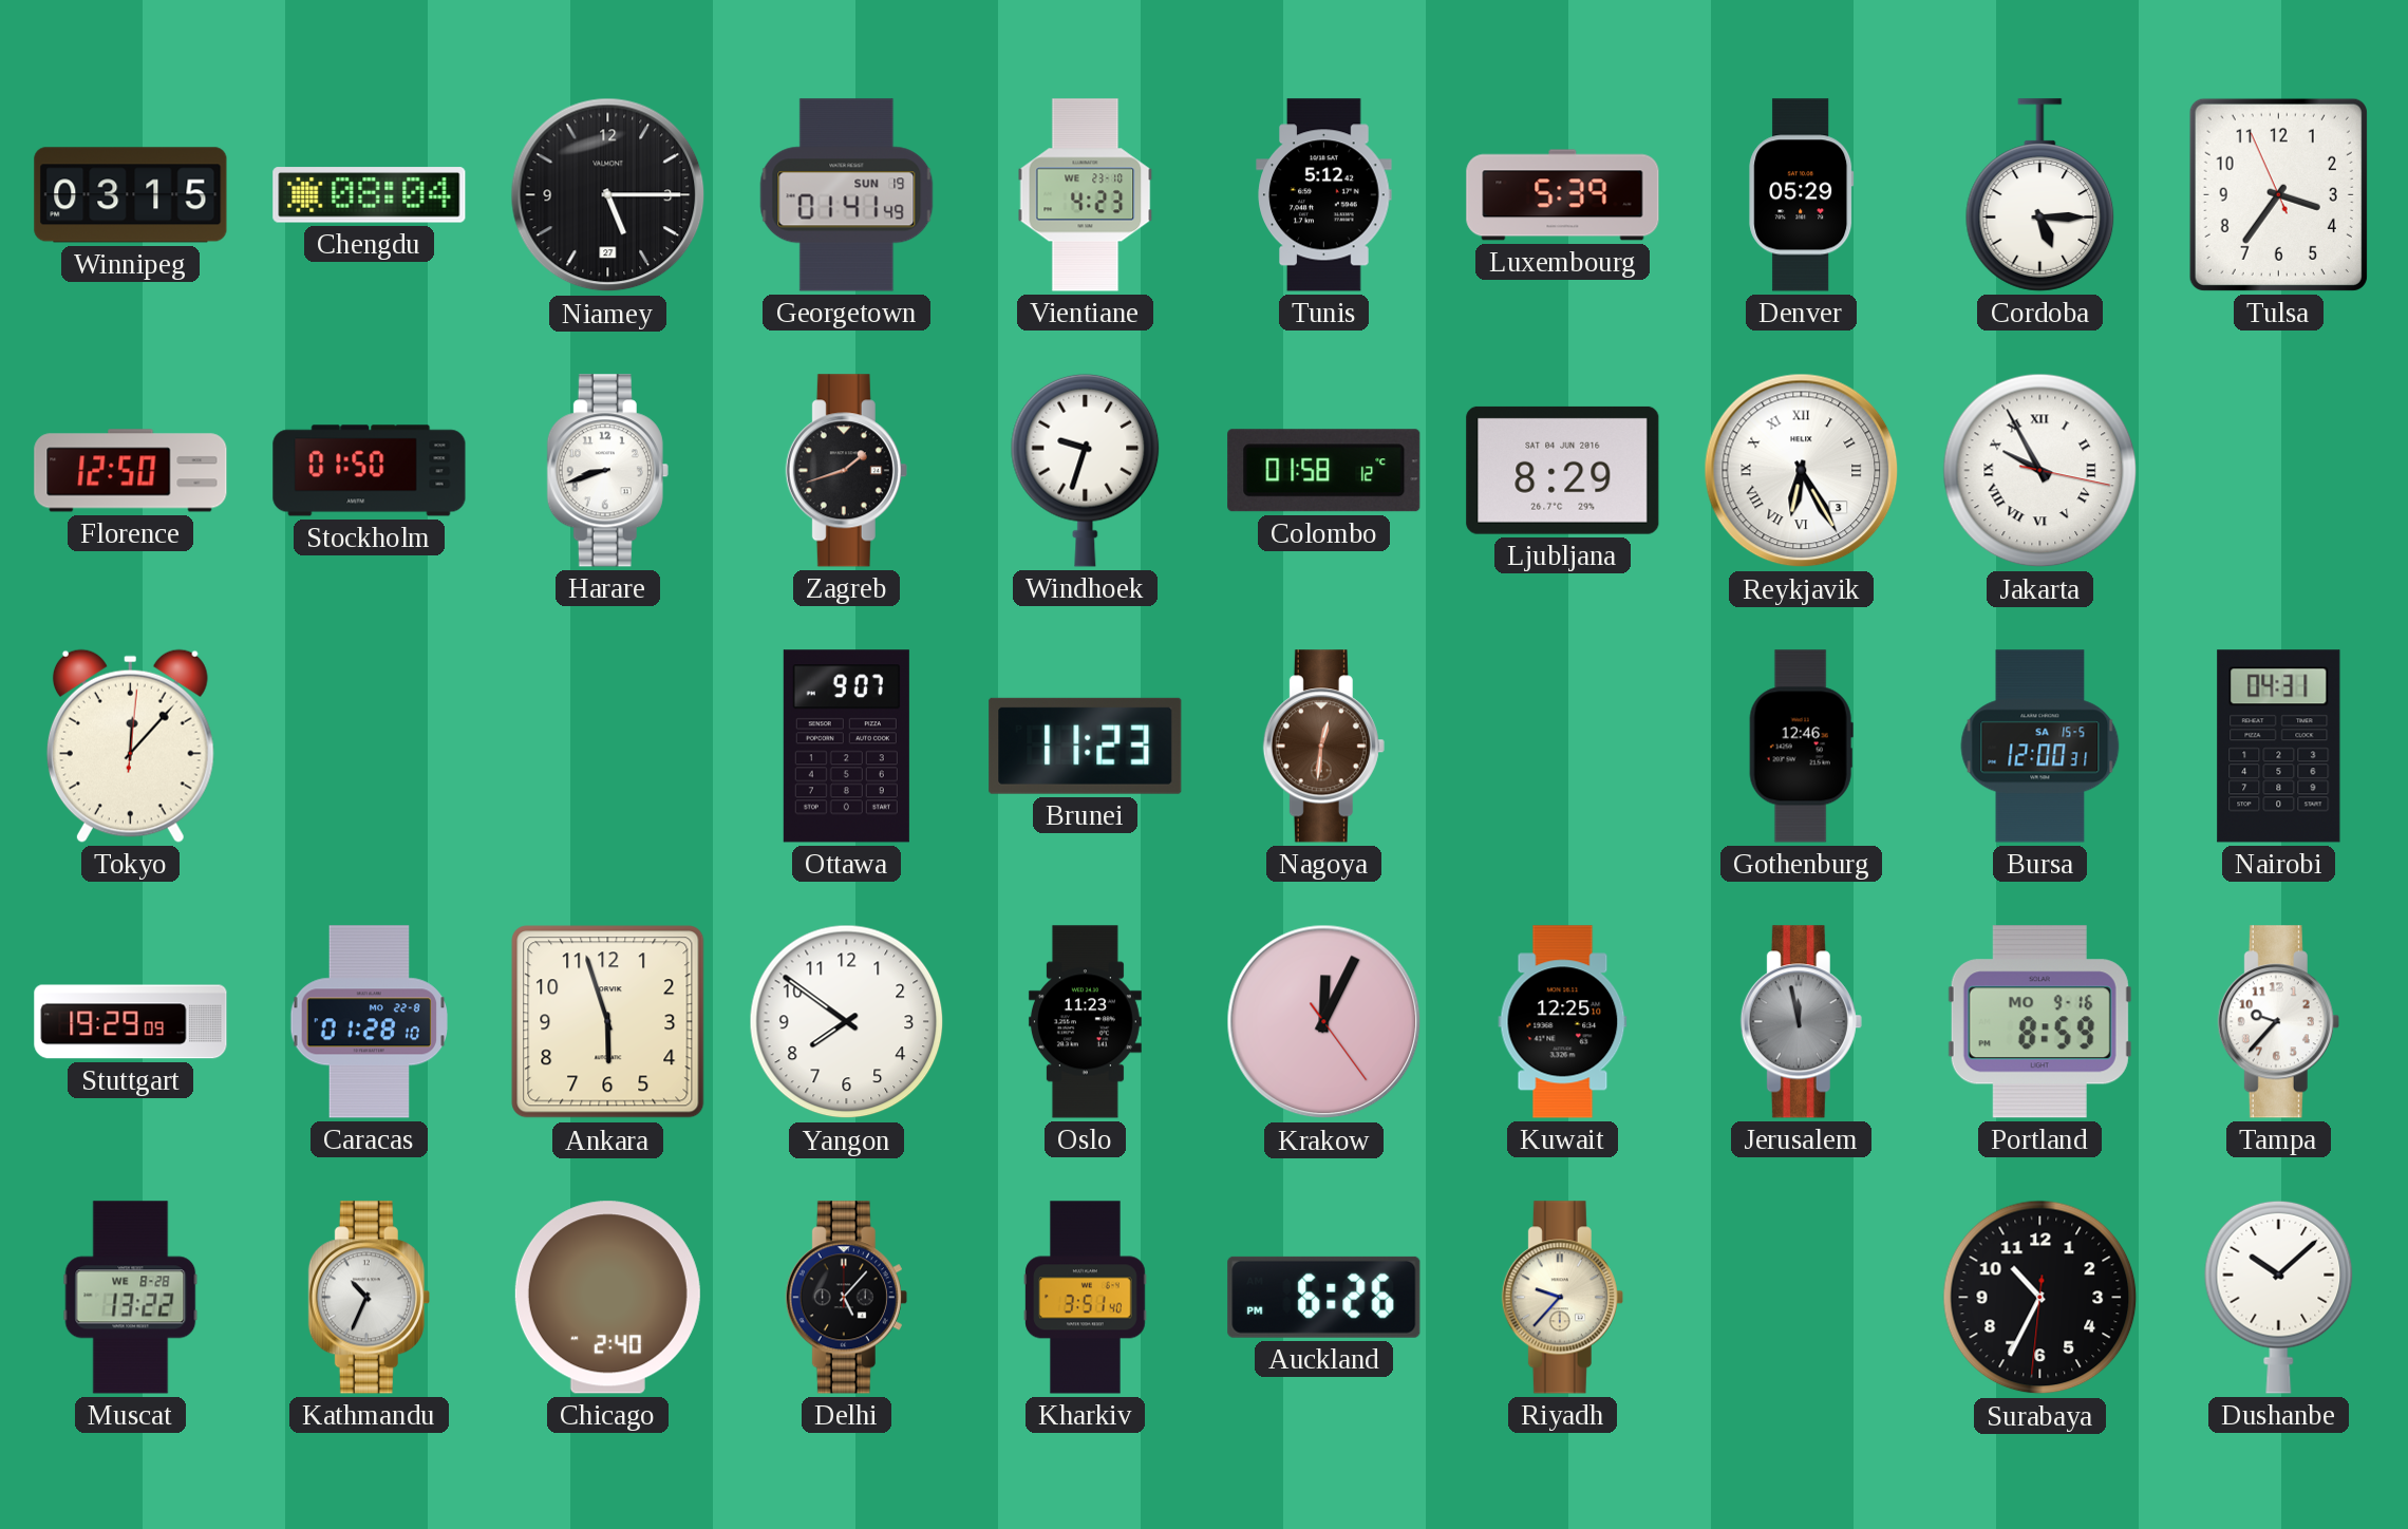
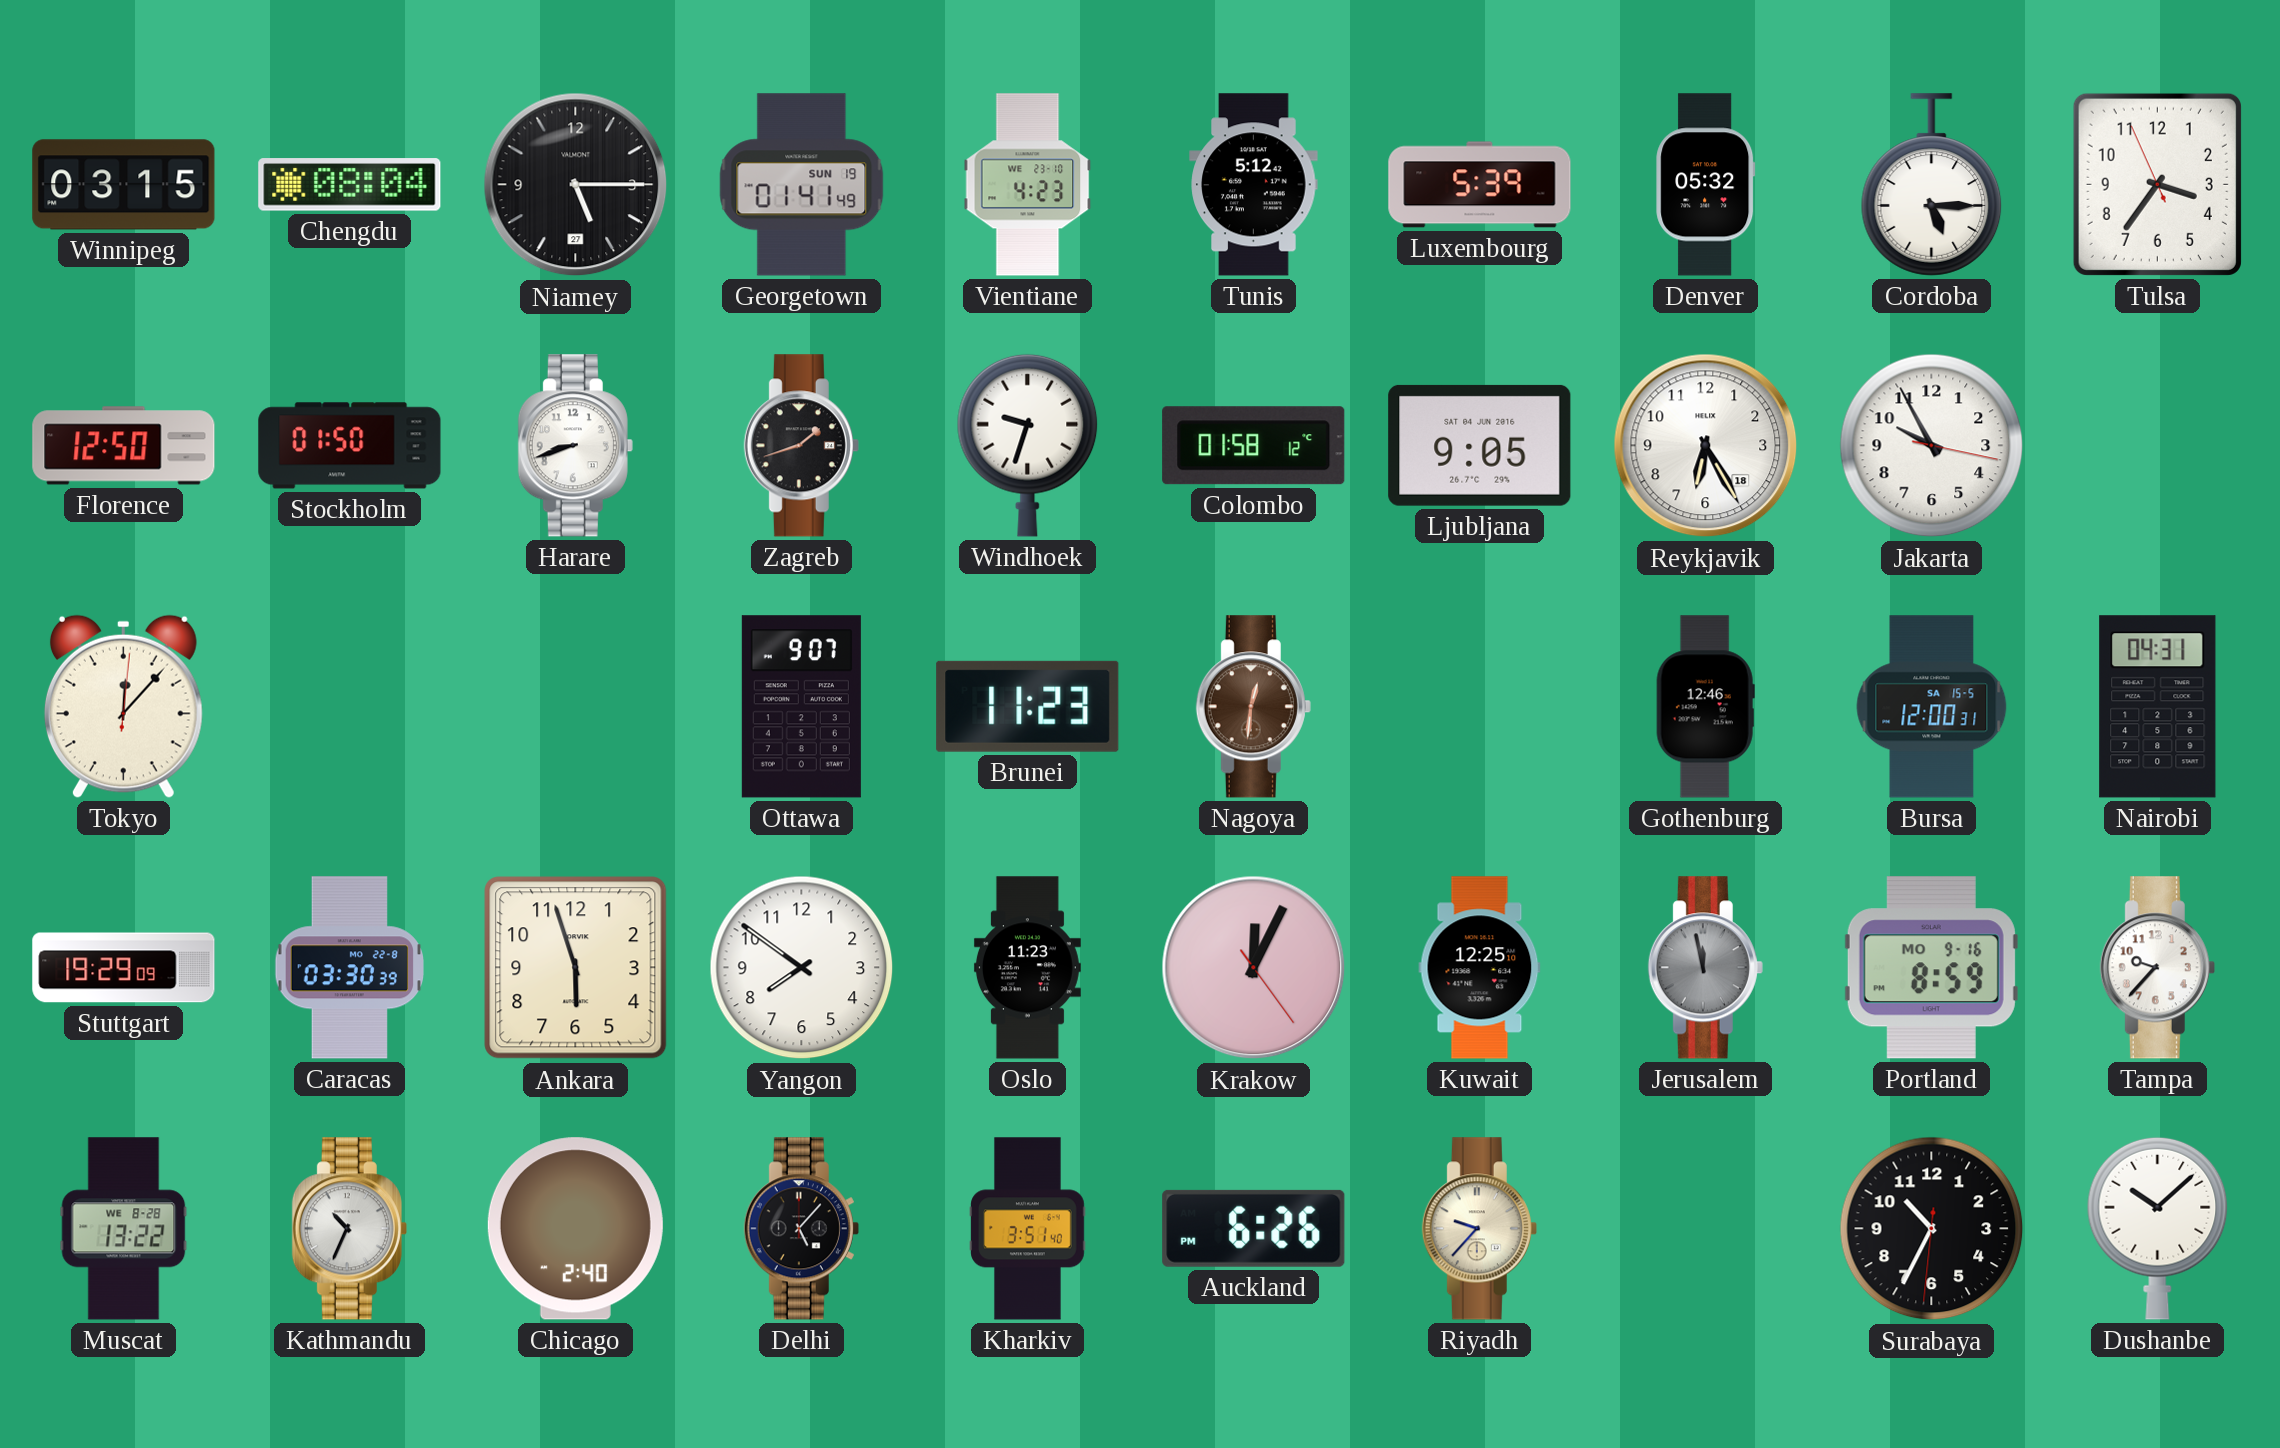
Denver: 05:29 -> 05:32 (1706, 185)
Ljubljana: 8:29 -> 9:05 (1480, 445)
Reykjavik date: 3 -> 18 (1706, 446)
Reykjavik numerals: Roman -> Arabic (1706, 446)
Jakarta numerals: Roman -> Arabic (1932, 446)
Caracas: 01:28 -> 03:30 (349, 968)
